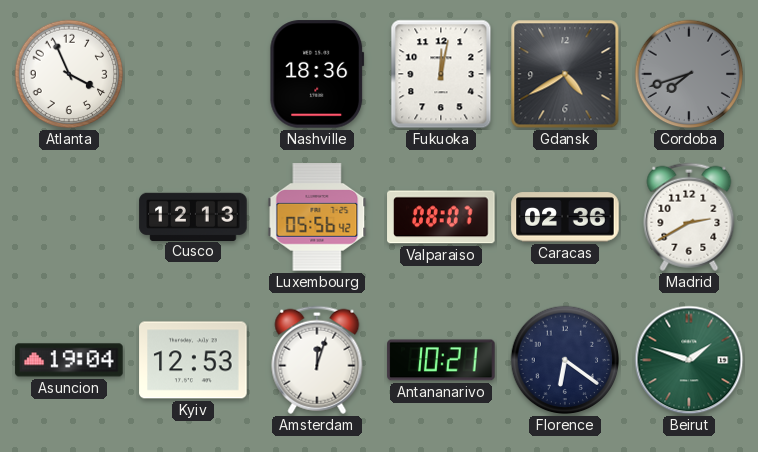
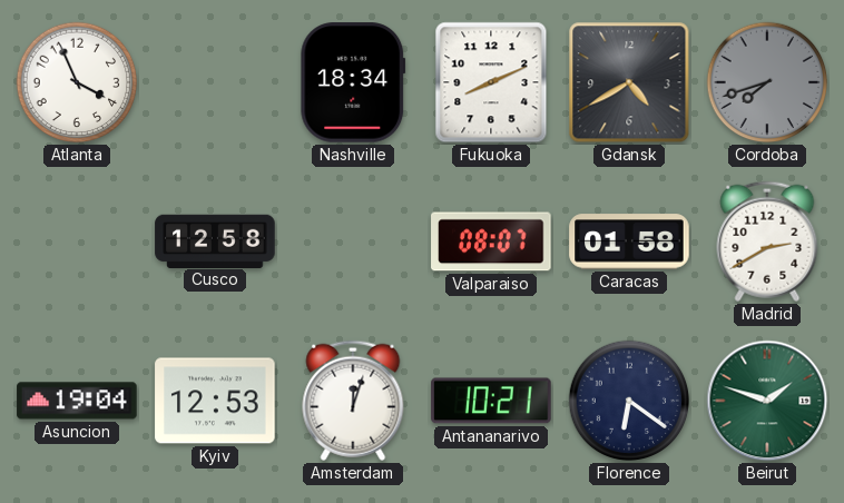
Nashville: 18:36 -> 18:34 (353, 82)
Fukuoka: 12:02 -> 8:11 (491, 82)
Cusco: 12:13 -> 12:58 (215, 240)
Luxembourg: 05:56 -> none (317, 217)
Caracas: 02:36 -> 01:58 (629, 241)
